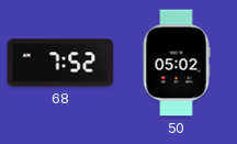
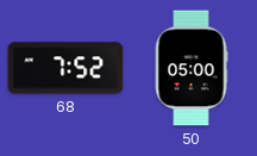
50: 05:02 -> 05:00 (192, 68)
